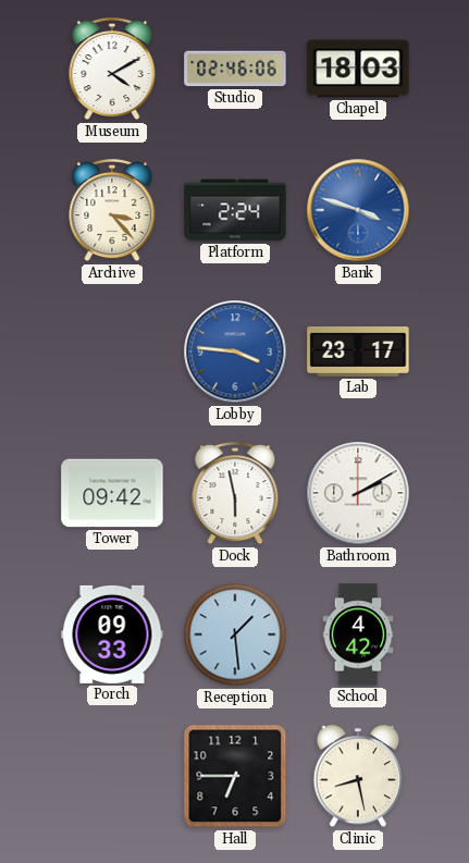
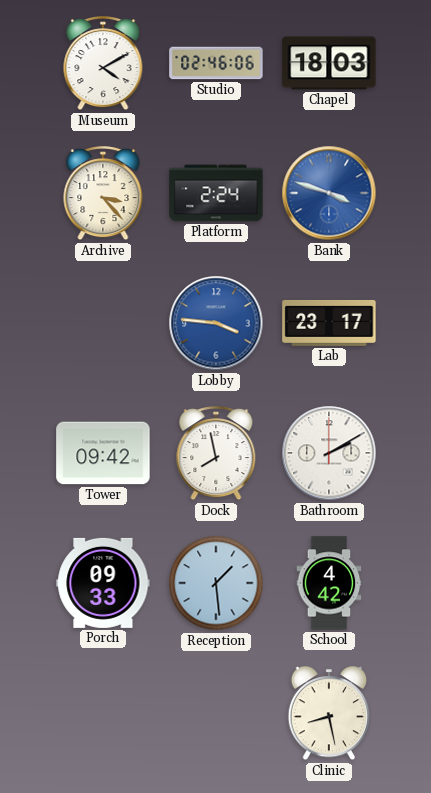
Dock: 5:58 -> 7:58 (216, 454)
Hall: 6:45 -> none (235, 776)
